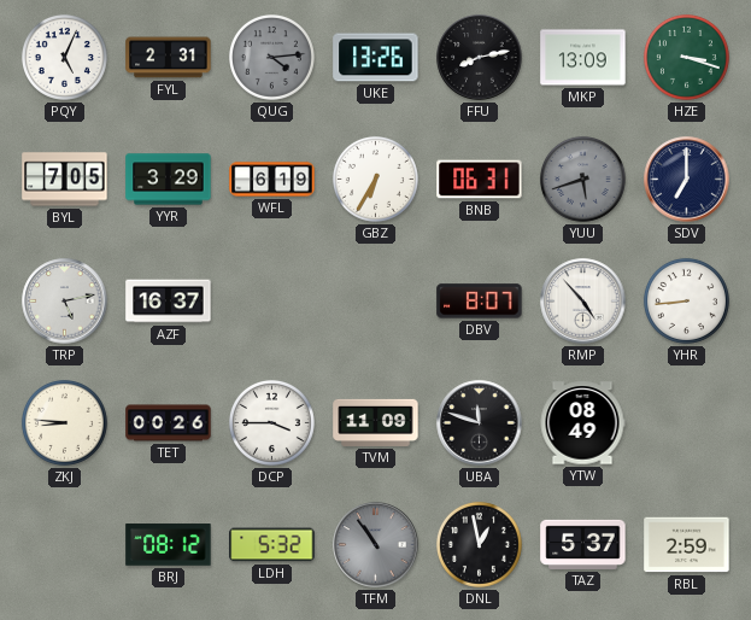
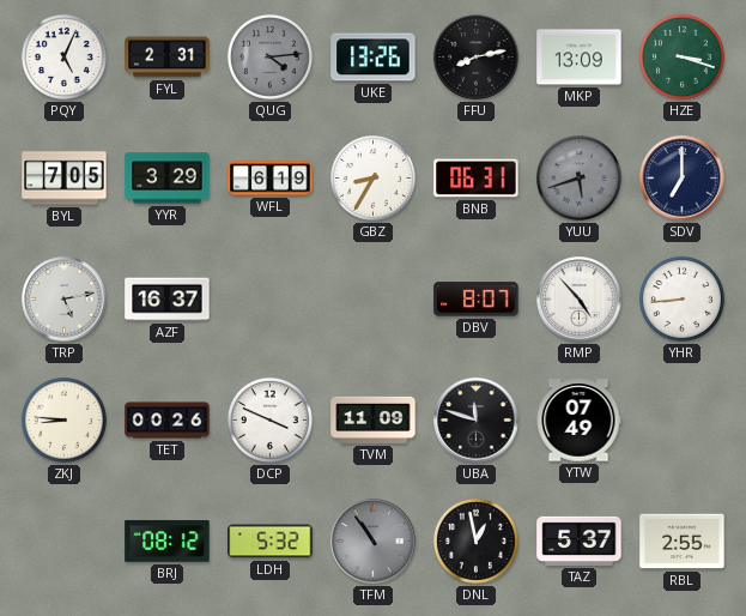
GBZ: 6:35 -> 8:35 (372, 177)
DCP: 3:45 -> 3:49 (269, 419)
YTW: 08:49 -> 07:49 (578, 421)
RBL: 2:59 -> 2:55 (683, 542)
